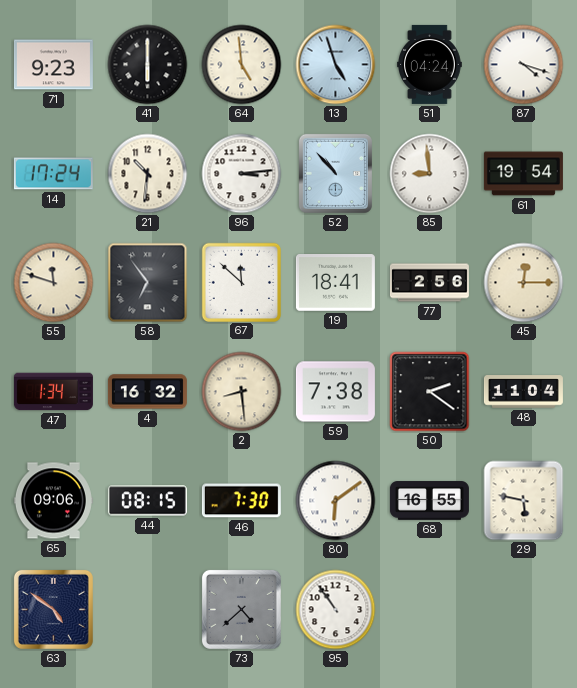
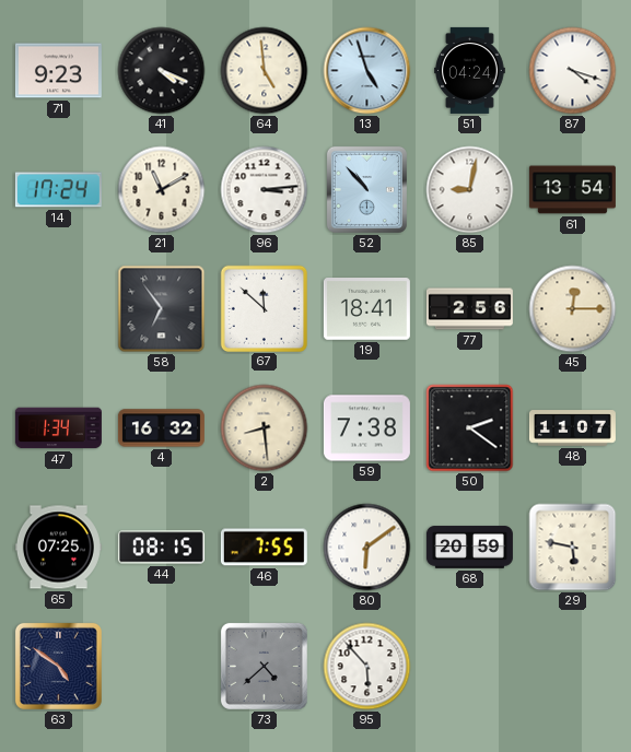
41: 6:00 -> 4:19 (162, 71)
21: 10:31 -> 11:10 (162, 190)
85: 8:59 -> 9:02 (470, 190)
61: 19:54 -> 13:54 (572, 190)
55: 11:48 -> none (54, 283)
48: 11:04 -> 11:07 (572, 428)
65: 09:06 -> 07:25 (58, 548)
46: 7:30 -> 7:55 (264, 548)
68: 16:55 -> 20:59 (469, 548)
95: 10:54 -> 5:53 (367, 667)
